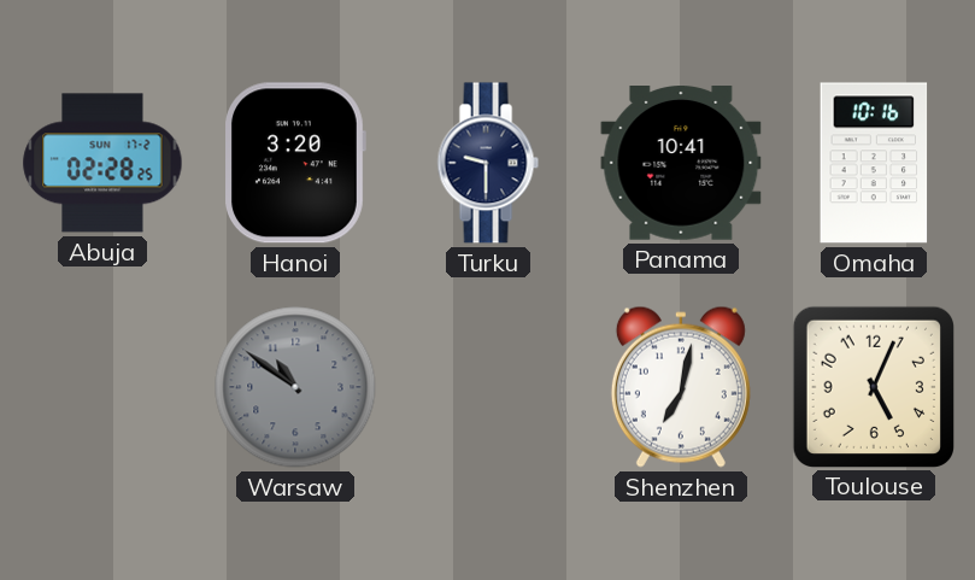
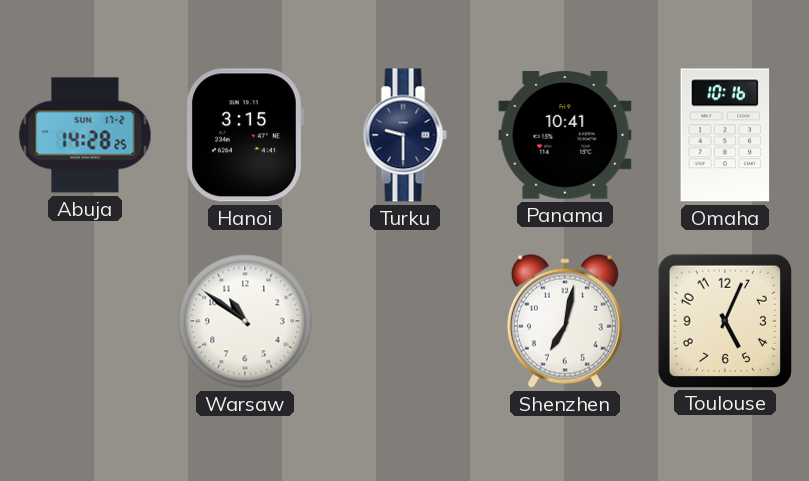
Abuja: 02:28 -> 14:28 (85, 135)
Hanoi: 3:20 -> 3:15 (245, 135)
Warsaw dial: grey -> white (245, 321)
